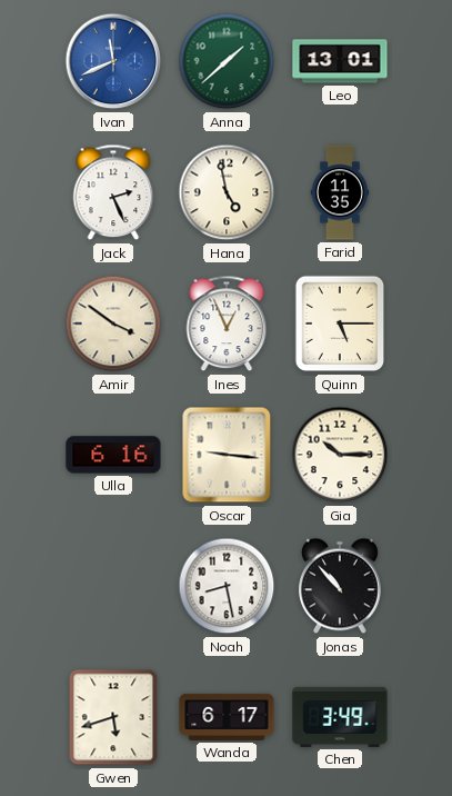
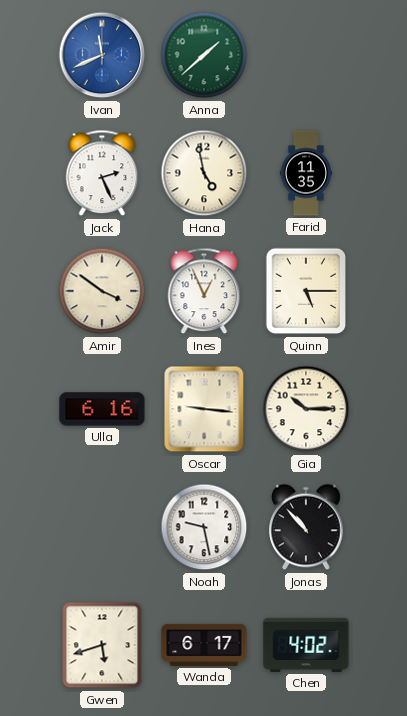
Leo: 13:01 -> none (340, 61)
Noah: 8:28 -> 9:28 (204, 527)
Chen: 3:49 -> 4:02 (306, 645)
